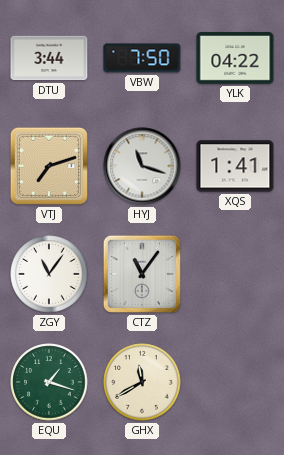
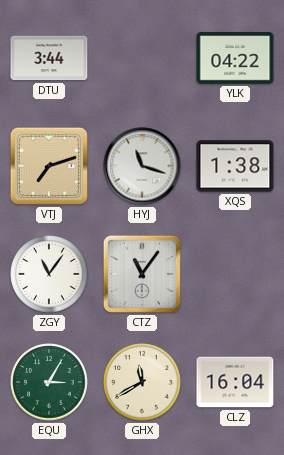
VBW: 7:50 -> none (142, 58)
XQS: 1:41 -> 1:38 (235, 166)
EQU: 1:18 -> 3:05 (49, 382)
CLZ: none -> 16:04 (235, 382)
